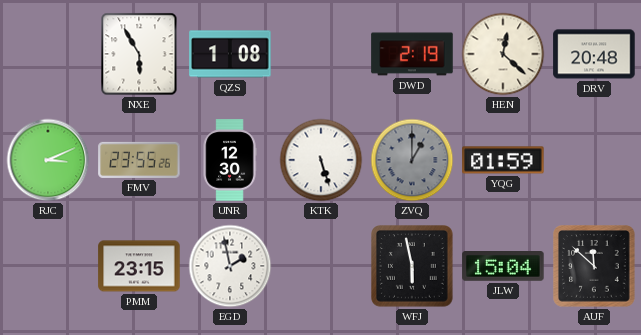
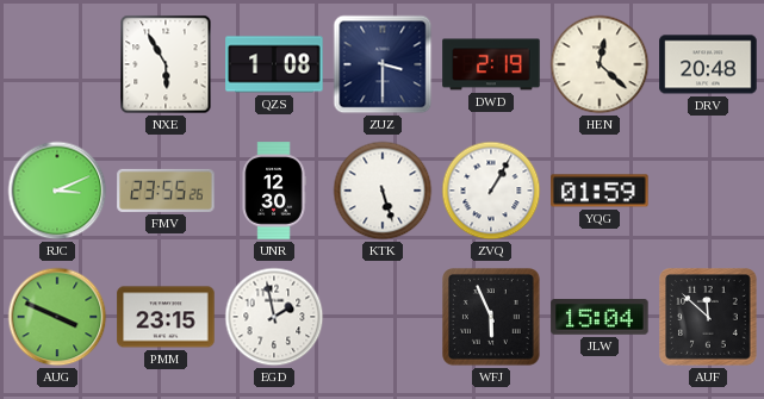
ZUZ: none -> 3:30 (383, 64)
ZVQ: 1:00 -> 1:05 (491, 191)
ZVQ dial: grey -> white (491, 191)
AUG: none -> 3:49 (57, 317)
WFJ: 5:58 -> 5:56 (492, 318)
